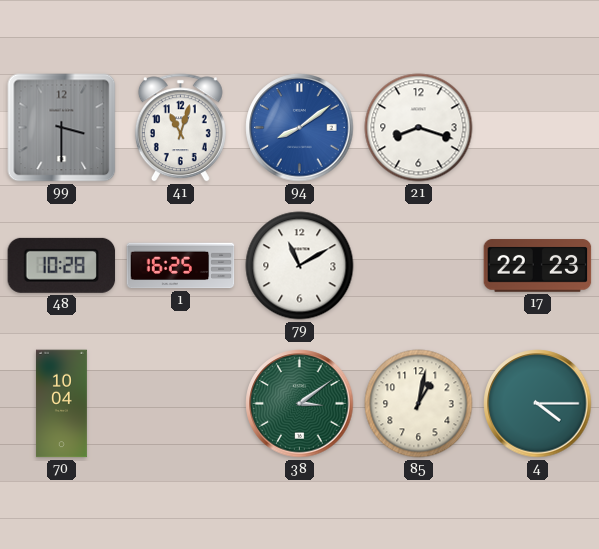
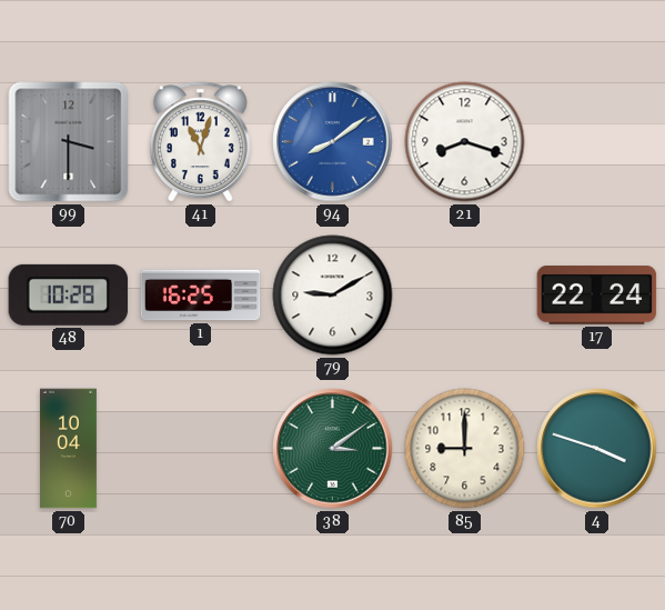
79: 11:10 -> 9:10 (333, 296)
17: 22:23 -> 22:24 (597, 296)
85: 1:02 -> 9:00 (465, 449)
4: 4:15 -> 3:48 (597, 449)
